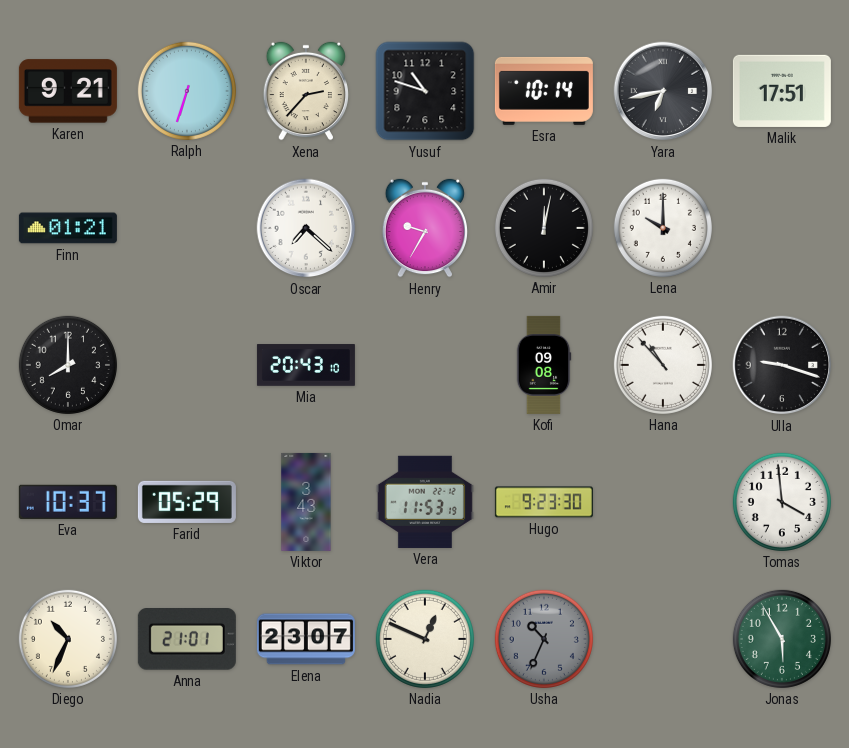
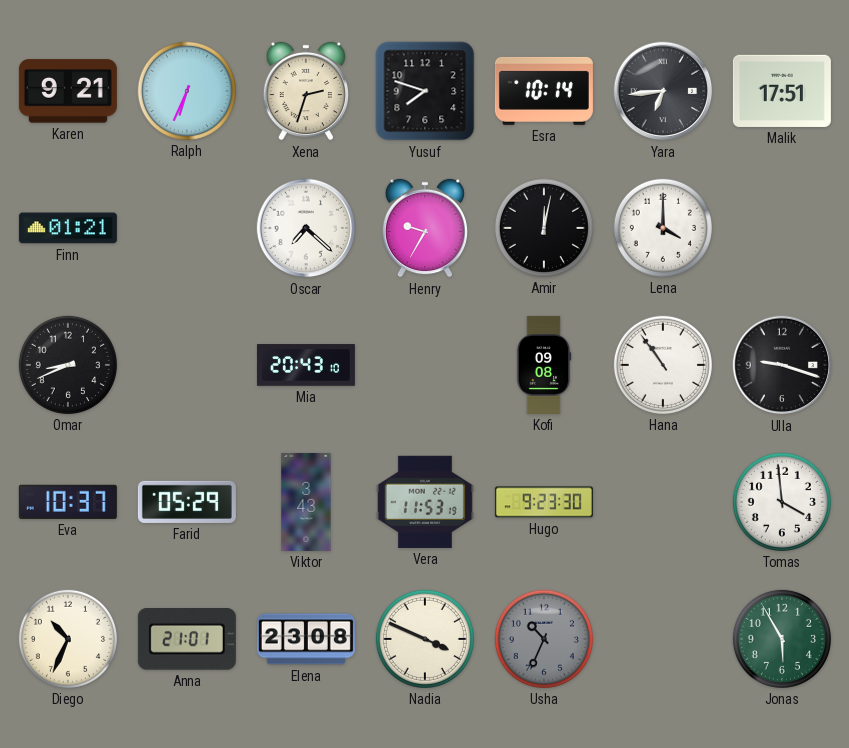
Ralph: 6:33 -> 6:34 (187, 91)
Xena: 2:37 -> 2:33 (306, 91)
Yusuf: 10:48 -> 7:48 (425, 91)
Yara: 6:43 -> 6:44 (663, 91)
Lena: 10:00 -> 4:00 (663, 228)
Omar: 8:00 -> 8:41 (68, 365)
Hana: 10:53 -> 10:54 (663, 365)
Elena: 23:07 -> 23:08 (306, 639)
Nadia: 12:49 -> 3:49 (425, 639)
